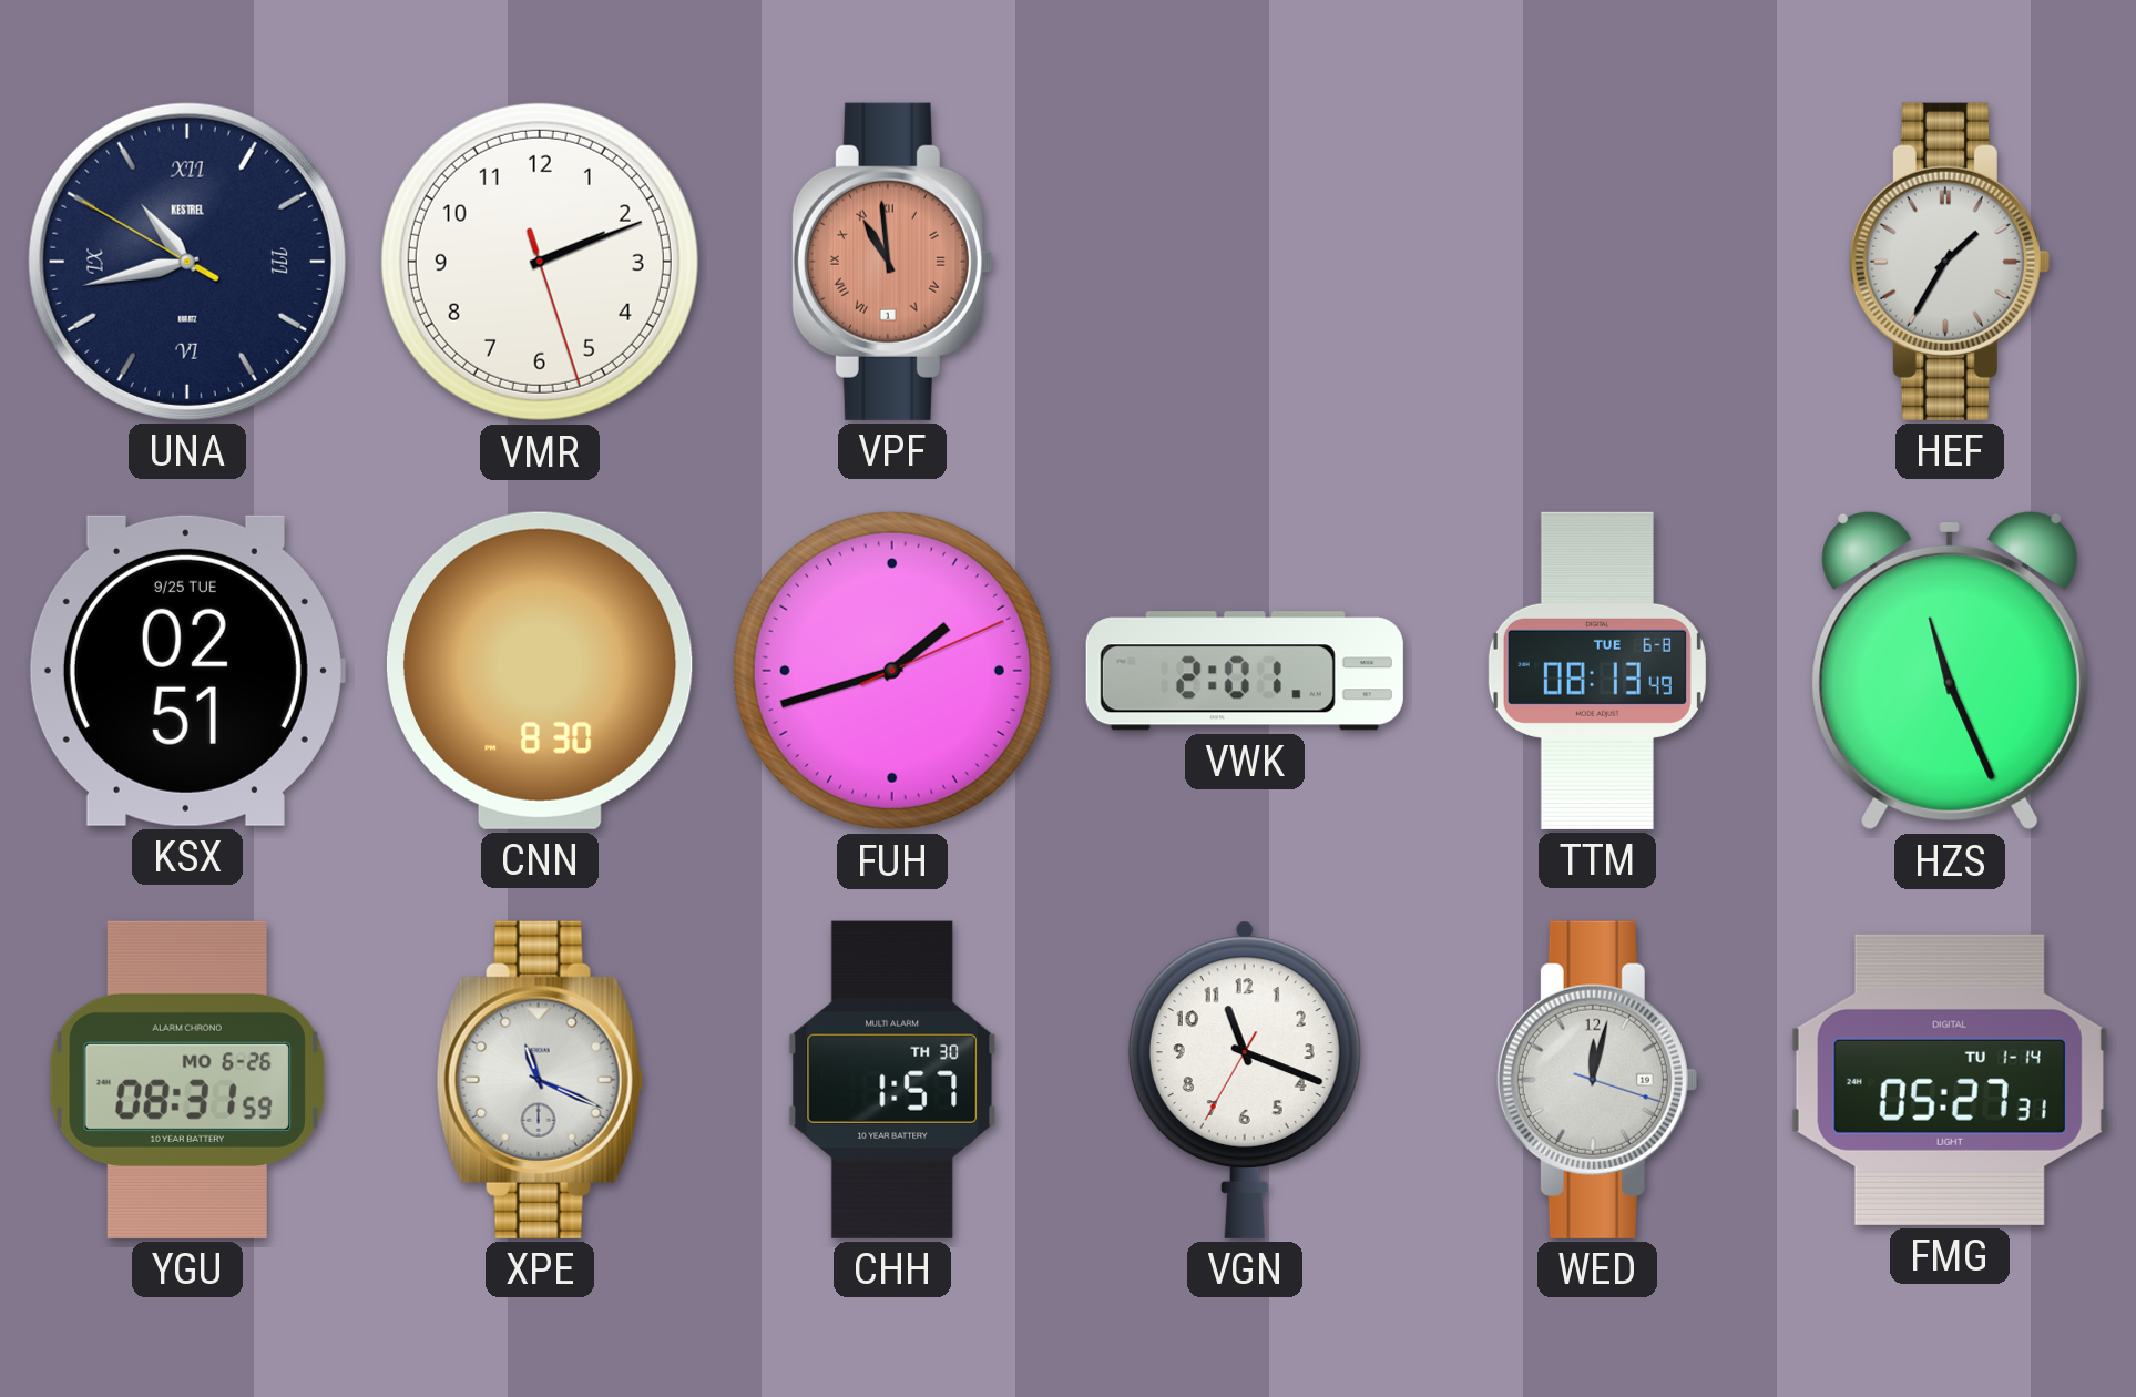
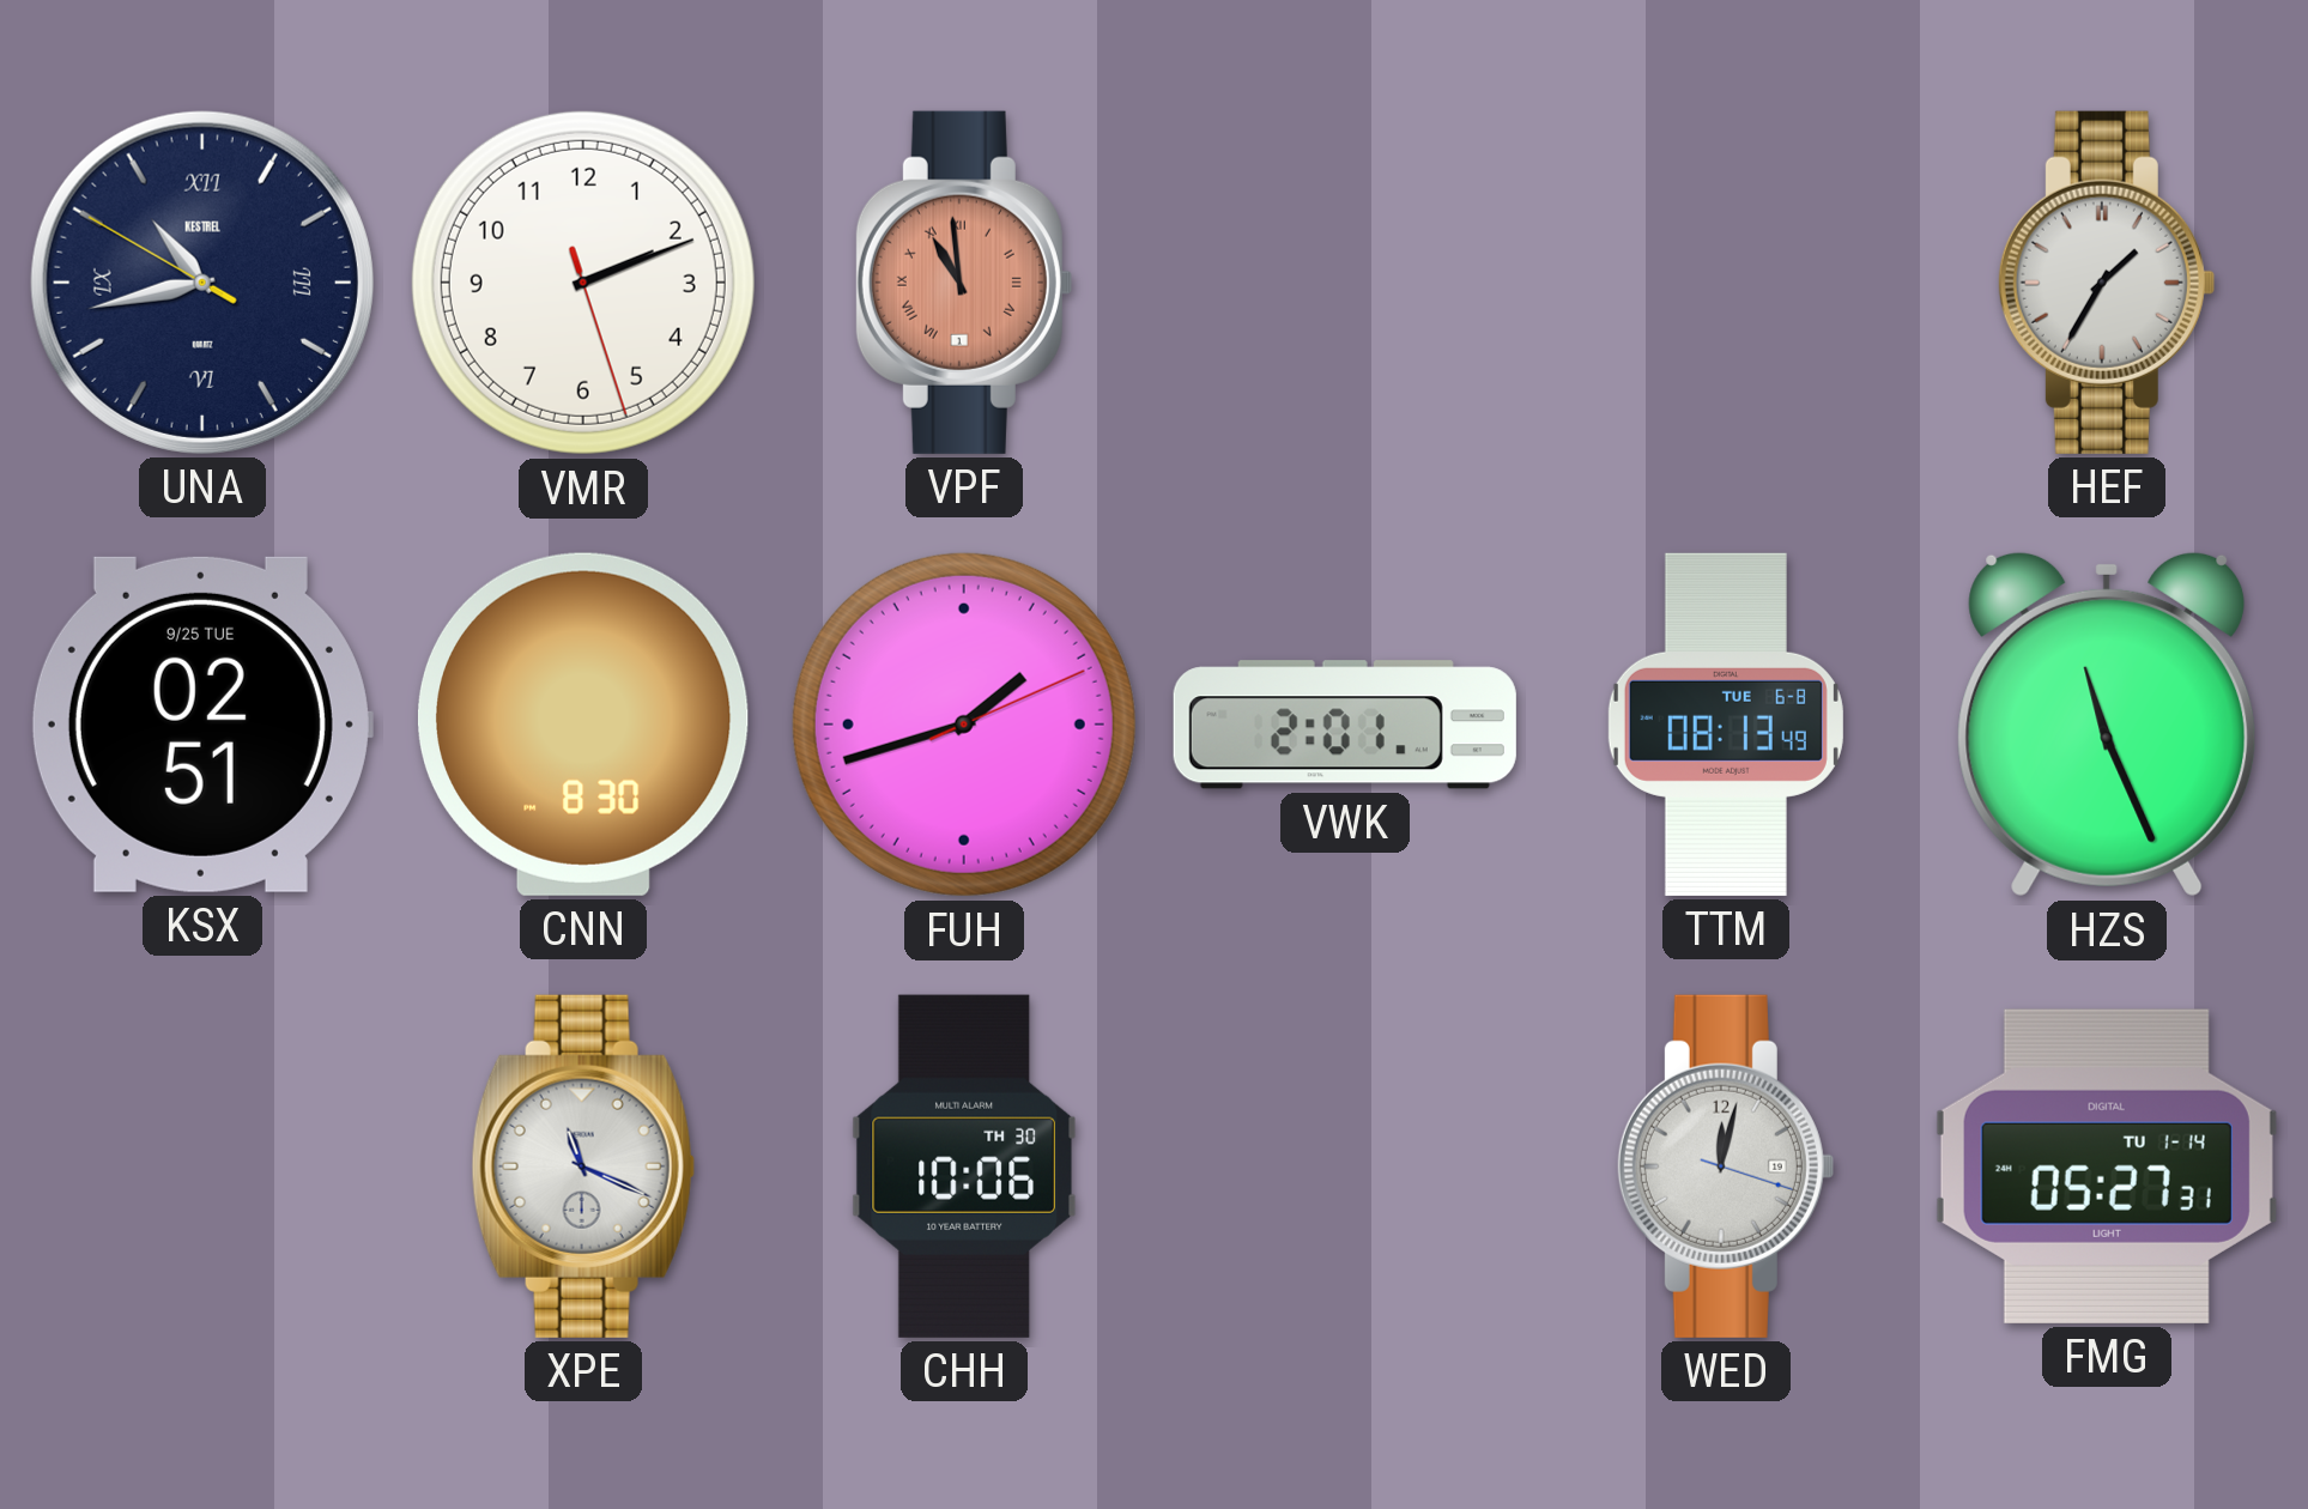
YGU: 08:31 -> none (187, 1080)
CHH: 1:57 -> 10:06 (963, 1166)
VGN: 11:18 -> none (1245, 1080)
